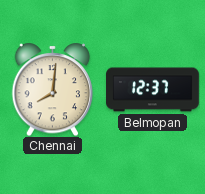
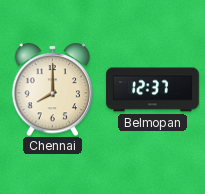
Chennai: 8:01 -> 8:00 (53, 89)
